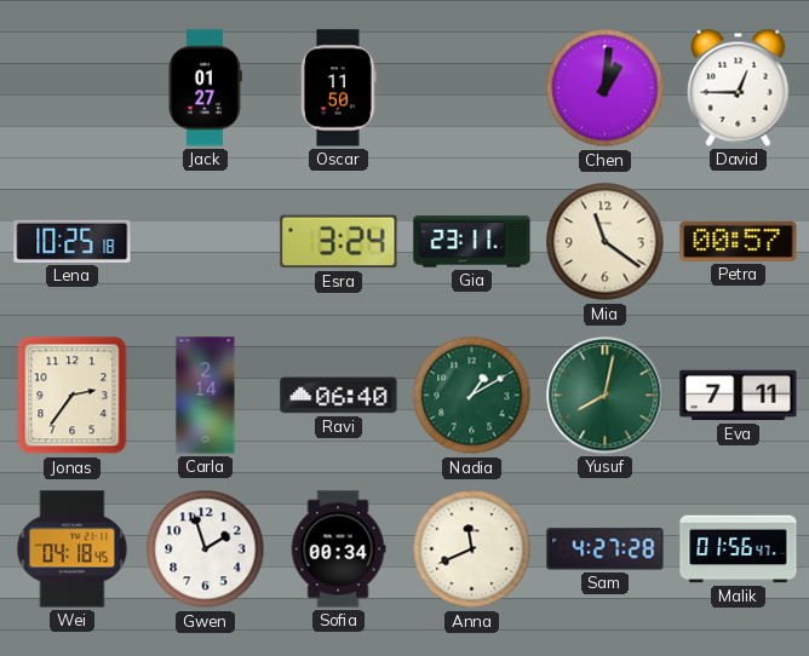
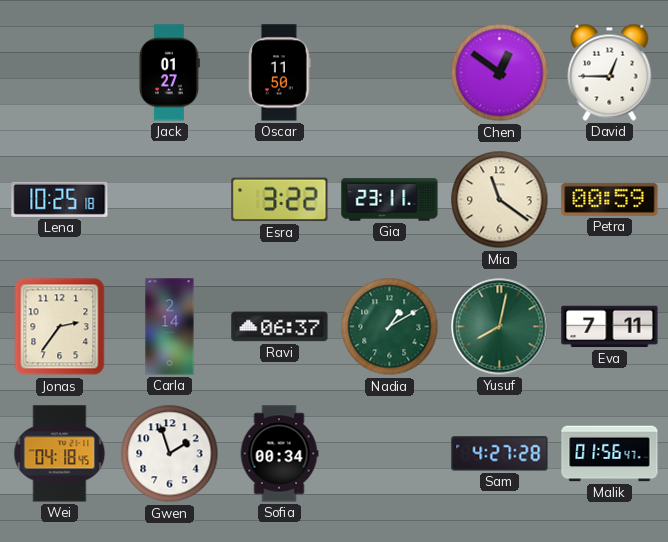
Chen: 1:01 -> 12:51 (500, 73)
Esra: 3:24 -> 3:22 (280, 200)
Petra: 00:57 -> 00:59 (610, 199)
Ravi: 06:40 -> 06:37 (280, 327)
Anna: 11:41 -> none (472, 549)
